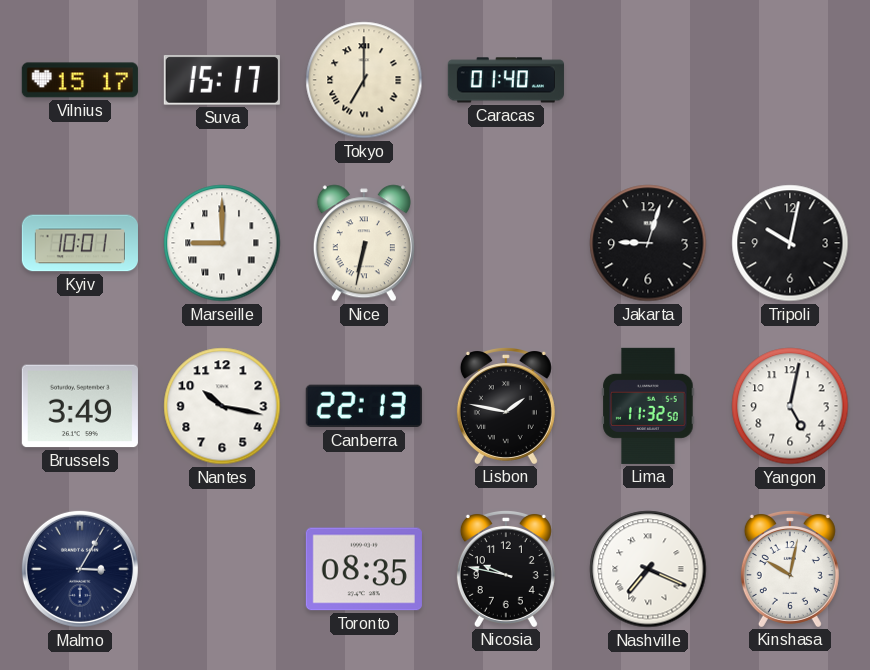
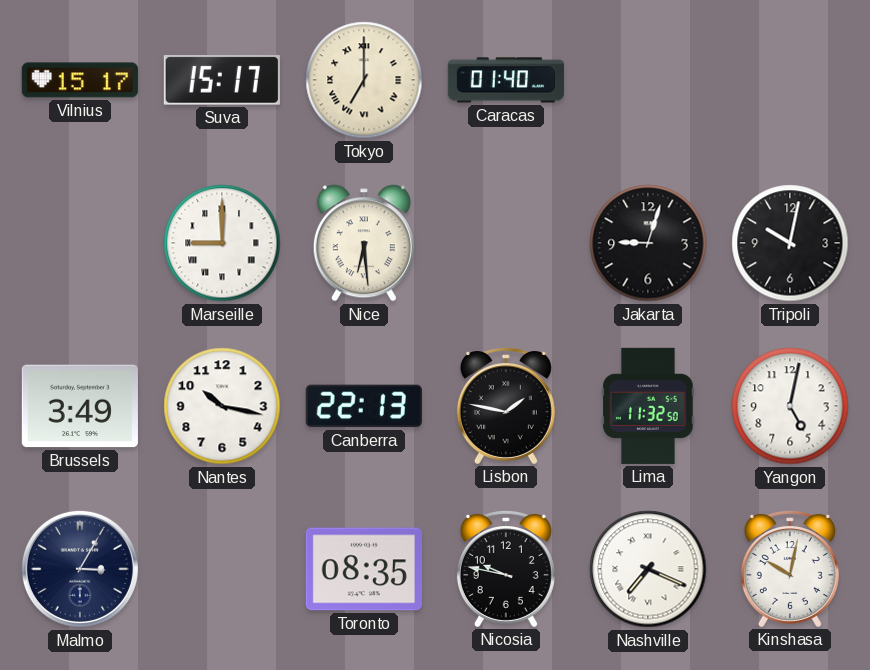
Kyiv: 10:01 -> none (80, 243)
Nice: 6:32 -> 6:29 (364, 243)
